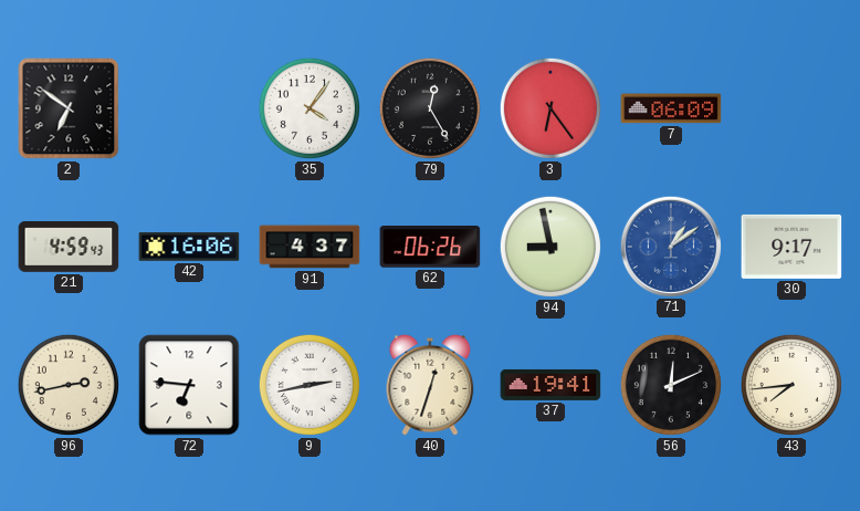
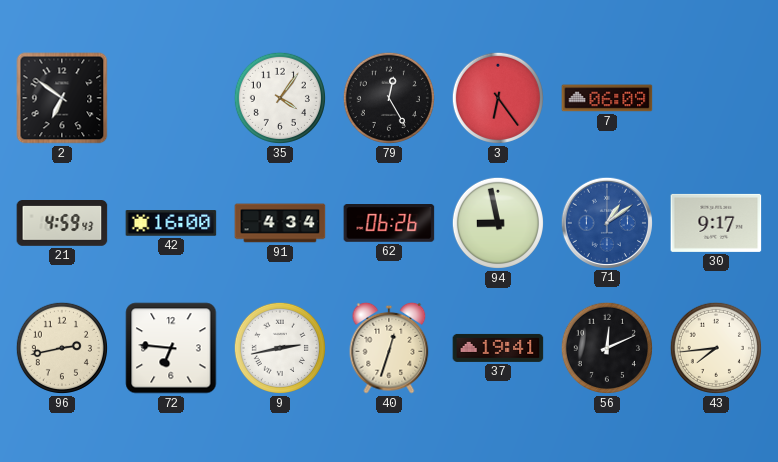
42: 16:06 -> 16:00 (171, 223)
91: 4:37 -> 4:34 (280, 223)
